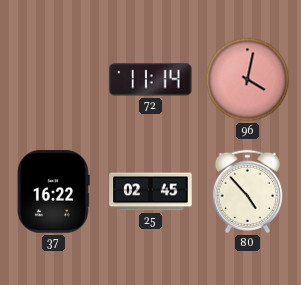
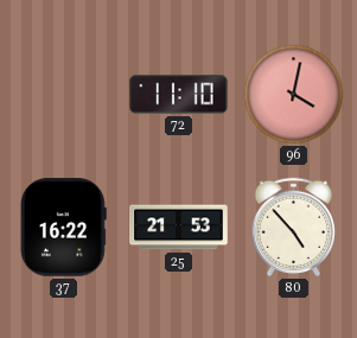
72: 11:14 -> 11:10 (179, 95)
25: 02:45 -> 21:53 (179, 228)
